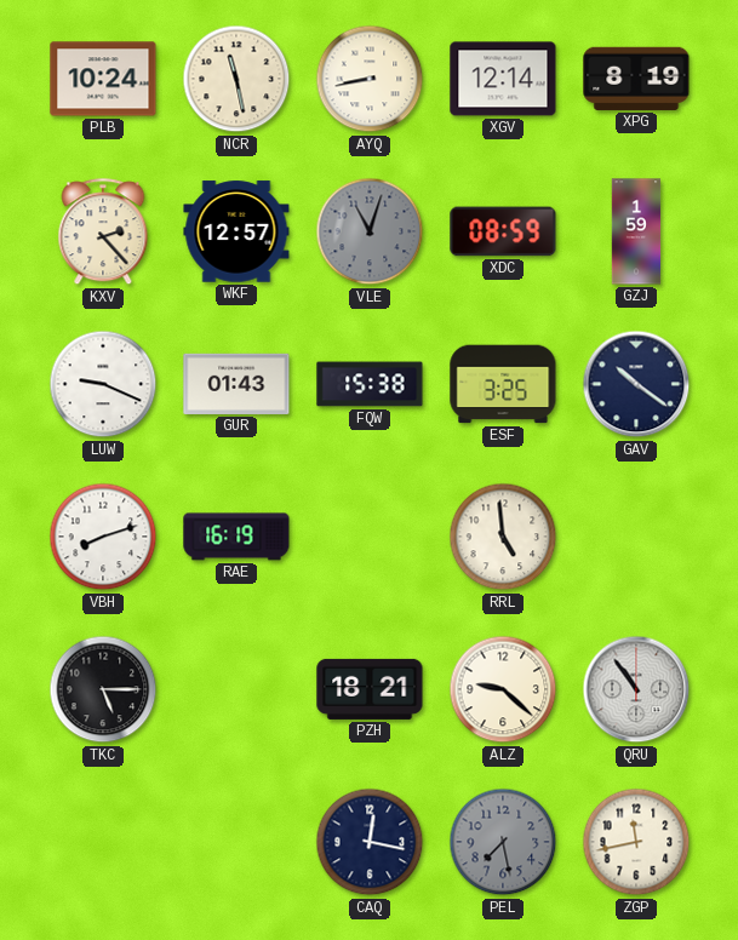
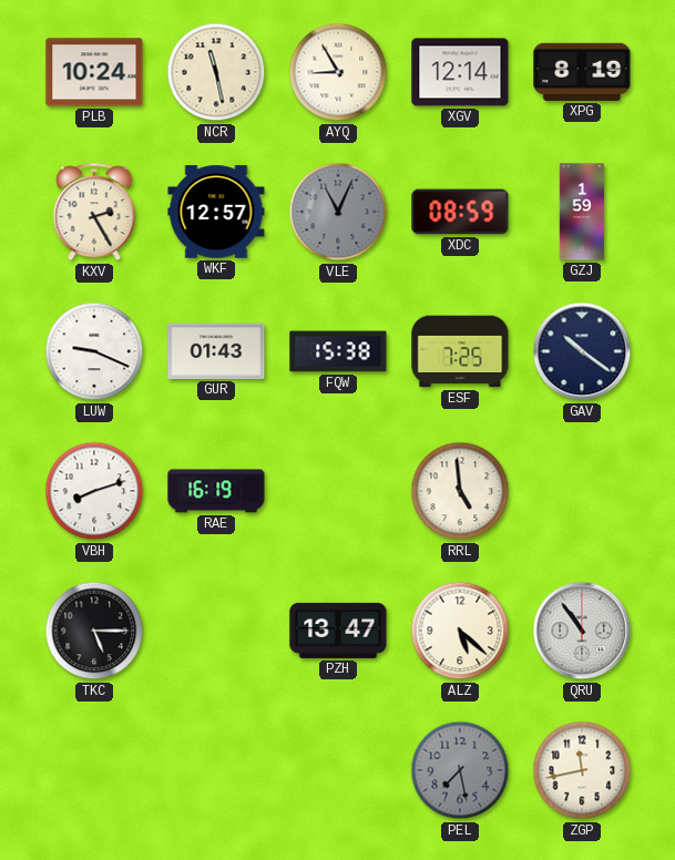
AYQ: 8:43 -> 8:55 (338, 72)
KXV: 2:23 -> 2:25 (94, 213)
VLE: 11:03 -> 11:04 (338, 212)
ESF: 3:25 -> 7:25 (460, 351)
PZH: 18:21 -> 13:47 (338, 631)
ALZ: 9:22 -> 5:22 (460, 631)
CAQ: 12:17 -> none (370, 842)
